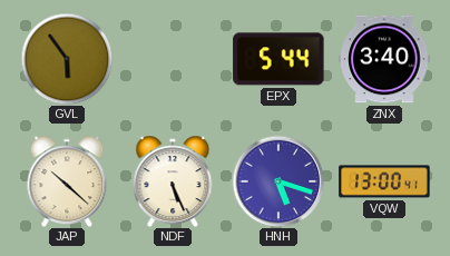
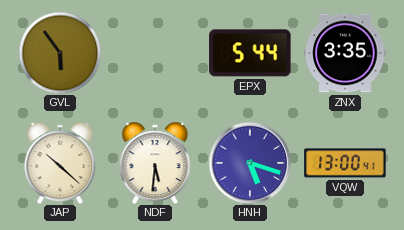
ZNX: 3:40 -> 3:35 (345, 53)
NDF: 5:26 -> 5:31 (155, 163)
